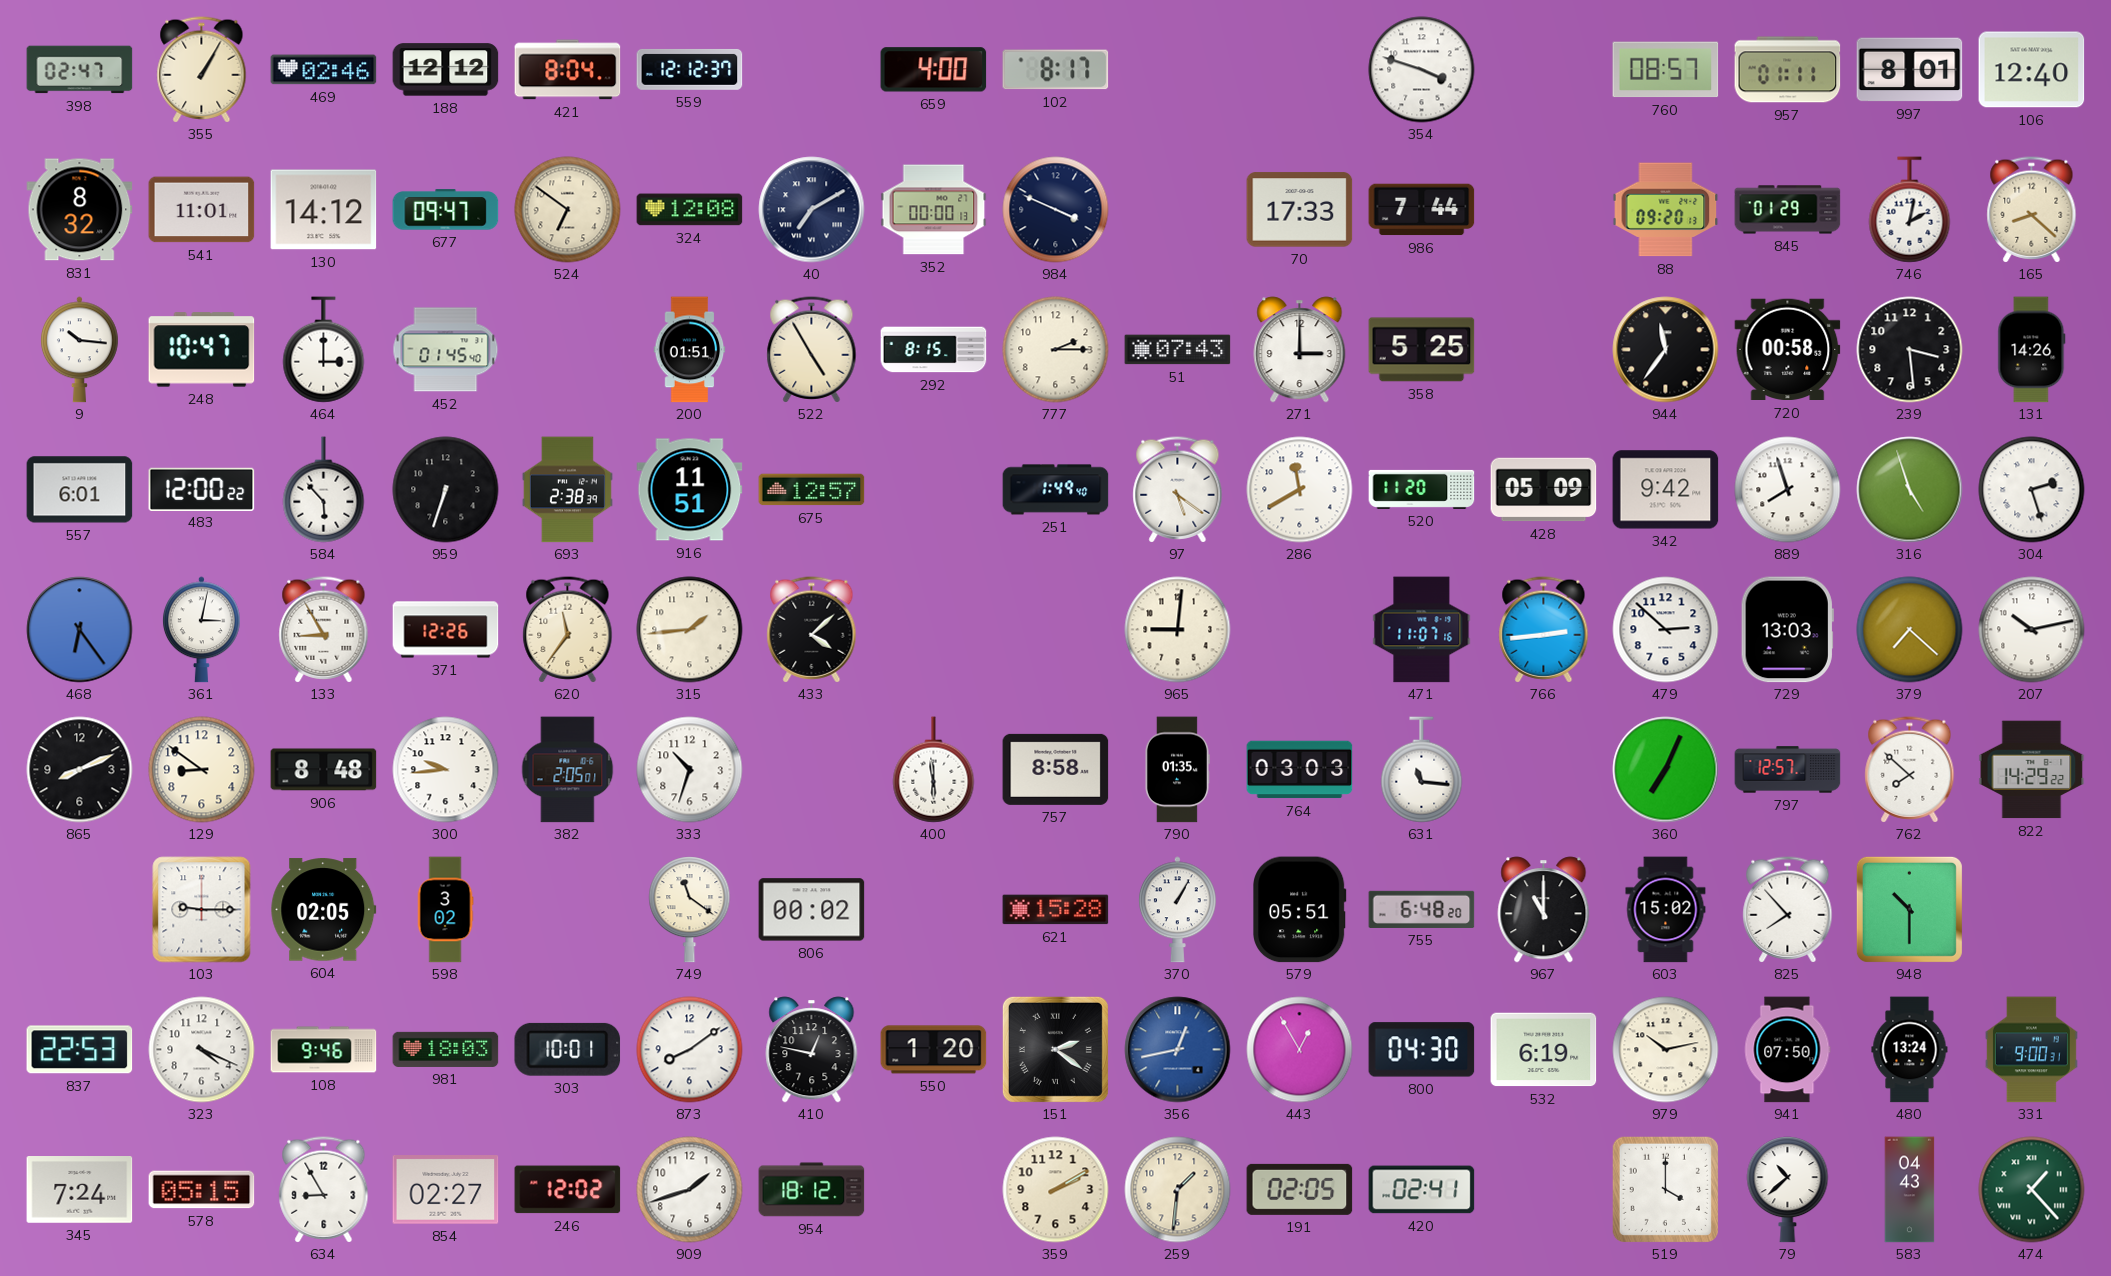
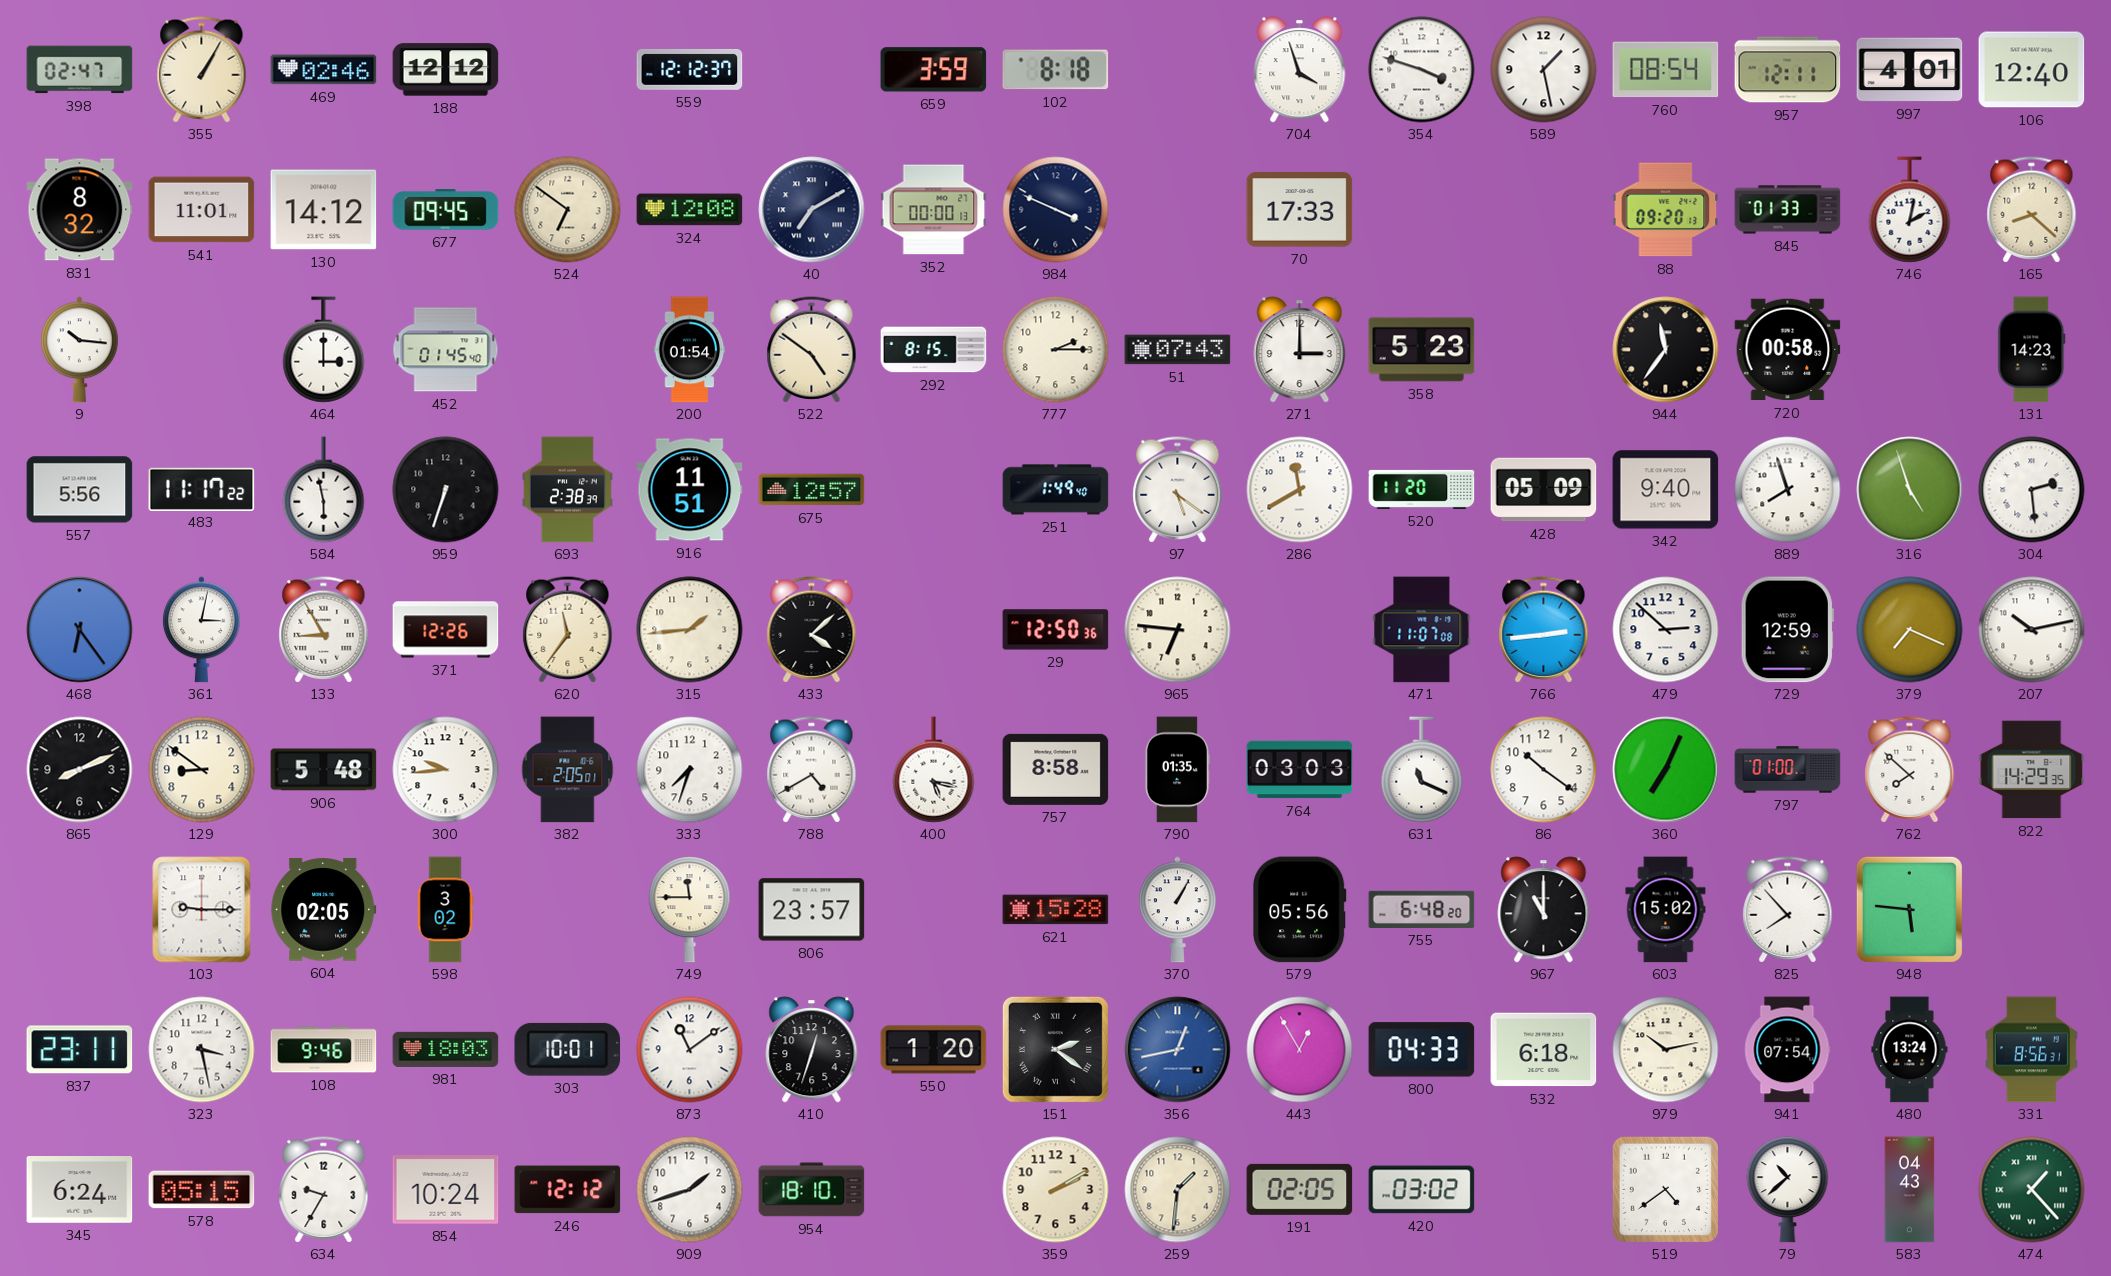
421: 8:04 -> none (568, 70)
659: 4:00 -> 3:59 (934, 70)
102: 8:17 -> 8:18 (1056, 70)
704: none -> 3:57 (1300, 70)
589: none -> 1:28 (1544, 70)
760: 08:57 -> 08:54 (1666, 70)
957: 01:11 -> 12:11 (1788, 70)
997: 8:01 -> 4:01 (1910, 70)
677: 09:47 -> 09:45 (446, 210)
986: 7:44 -> none (1422, 210)
845: 01:29 -> 01:33 (1788, 210)
248: 10:47 -> none (202, 350)
200: 01:51 -> 01:54 (690, 350)
522: 4:55 -> 4:51 (812, 350)
358: 5:25 -> 5:23 (1422, 350)
239: 3:29 -> none (1910, 350)
131: 14:26 -> 14:23 (2032, 350)
557: 6:01 -> 5:56 (80, 490)
483: 12:00 -> 11:17 (202, 489)
584: 5:53 -> 5:58 (324, 490)
342: 9:42 -> 9:40 (1666, 490)
304: 2:27 -> 2:29 (2032, 490)
29: none -> 12:50 (1056, 630)
965: 9:01 -> 6:46 (1178, 630)
471: 11:07:16 -> 11:07:08 (1422, 630)
729: 13:03 -> 12:59 (1787, 630)
379: 7:22 -> 7:19 (1910, 630)
906: 8:48 -> 5:48 (324, 770)
333: 10:33 -> 7:33 (690, 770)
788: none -> 4:40 (812, 770)
400: 5:59 -> 5:17 (934, 770)
631: 11:16 -> 11:19 (1422, 770)
86: none -> 10:21 (1544, 770)
797: 12:57 -> 01:00 (1788, 770)
822: 14:29:22 -> 14:29:35 (2032, 770)
749: 11:21 -> 11:45 (690, 910)
806: 00:02 -> 23:57 (812, 910)
579: 05:51 -> 05:56 (1300, 910)
948: 10:30 -> 5:46 (1909, 909)
837: 22:53 -> 23:11 (80, 1050)
323: 4:19 -> 3:28 (202, 1050)
873: 8:09 -> 11:09 (690, 1050)
410: 12:47 -> 12:33 (812, 1050)
800: 04:30 -> 04:33 (1422, 1050)
532: 6:19 -> 6:18 (1544, 1050)
941: 07:50 -> 07:54 (1787, 1050)
331: 9:00 -> 8:56 (2031, 1050)
345: 7:24 -> 6:24 (80, 1190)
634: 8:55 -> 9:35 (324, 1190)
854: 02:27 -> 10:24 (446, 1190)
246: 12:02 -> 12:12 (568, 1190)
954: 18:12 -> 18:10 (812, 1190)
420: 02:41 -> 03:02 (1422, 1190)
519: 4:00 -> 4:39 (1665, 1189)
